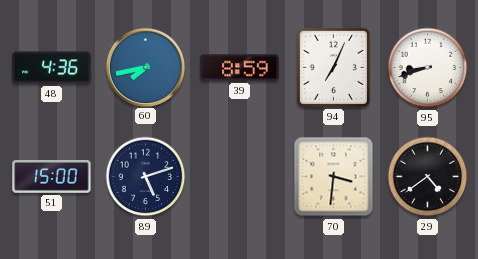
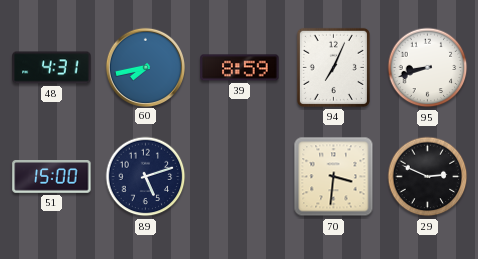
48: 4:36 -> 4:31 (52, 68)
29: 4:39 -> 2:49 (428, 177)
